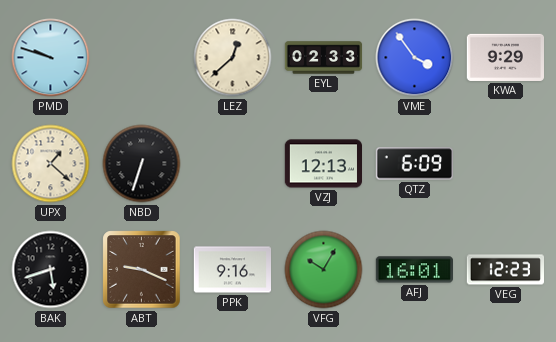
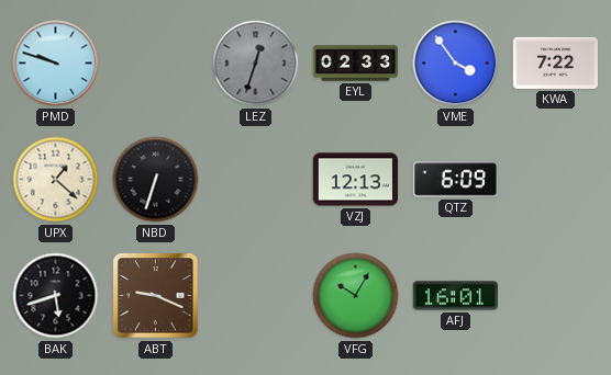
LEZ: 12:38 -> 12:33 (256, 64)
LEZ dial: cream -> grey (256, 64)
KWA: 9:29 -> 7:22 (555, 63)
PPK: 9:16 -> none (232, 270)
VEG: 12:23 -> none (505, 270)
